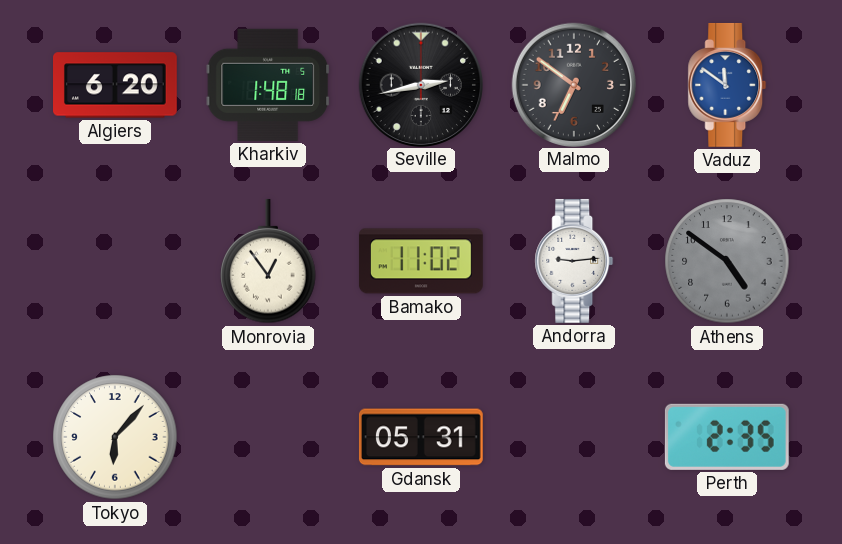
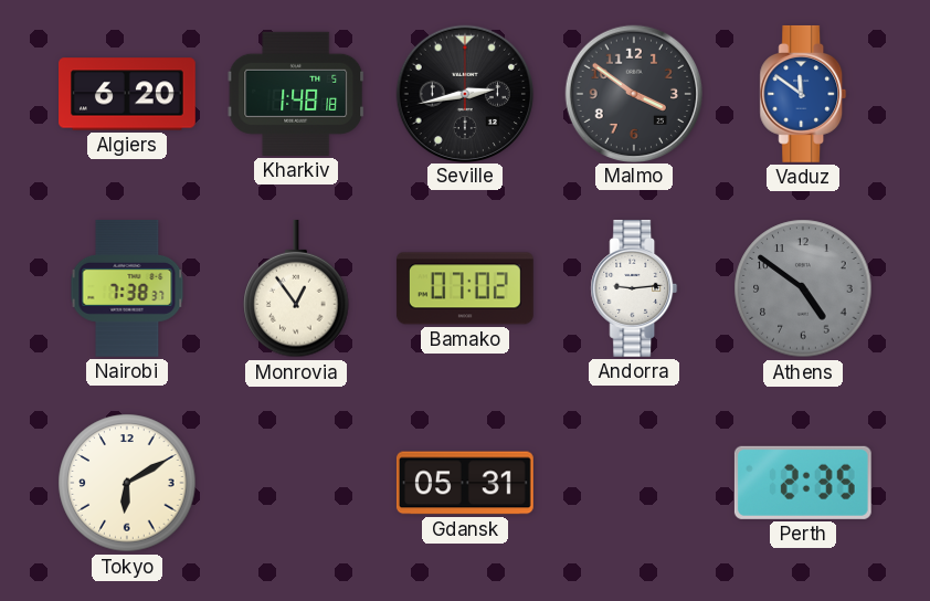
Malmo: 6:51 -> 3:51 (633, 93)
Nairobi: none -> 7:38 (127, 288)
Bamako: 11:02 -> 07:02 (465, 288)
Tokyo: 6:07 -> 6:10 (127, 483)
